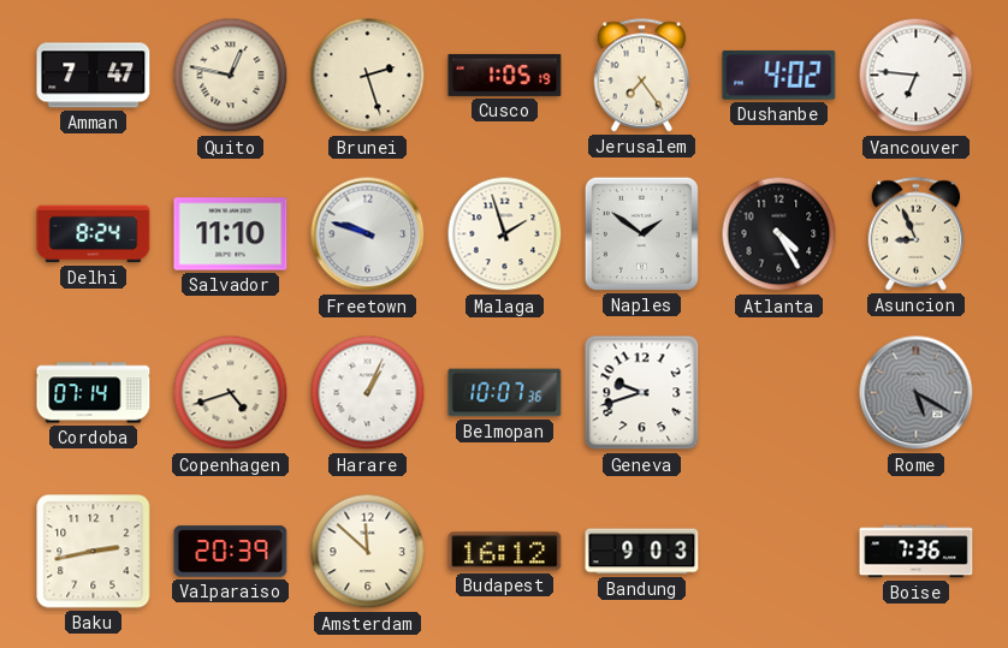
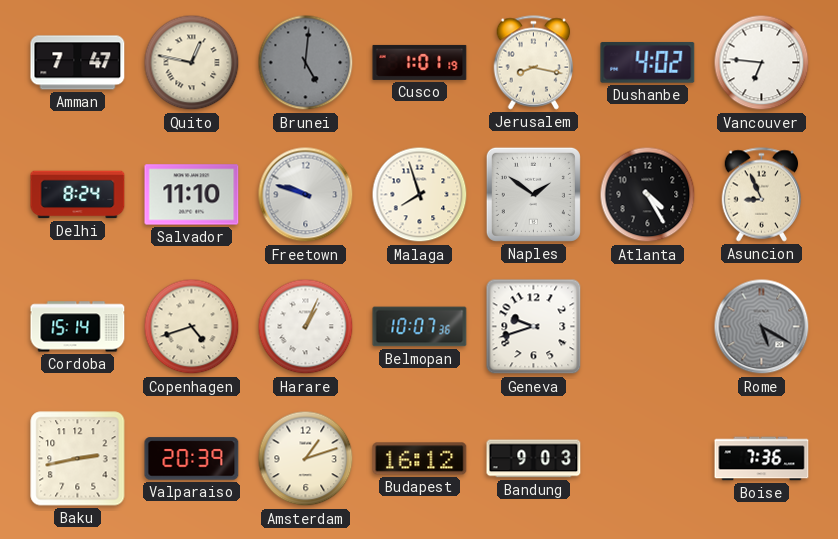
Brunei: 2:27 -> 5:01 (306, 63)
Brunei dial: cream -> grey (306, 63)
Cusco: 1:05 -> 1:01 (420, 62)
Jerusalem: 7:24 -> 8:17 (534, 63)
Malaga: 1:57 -> 7:57 (420, 195)
Cordoba: 07:14 -> 15:14 (78, 327)
Amsterdam: 11:52 -> 1:12 (306, 459)
